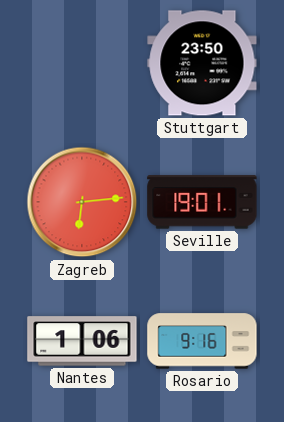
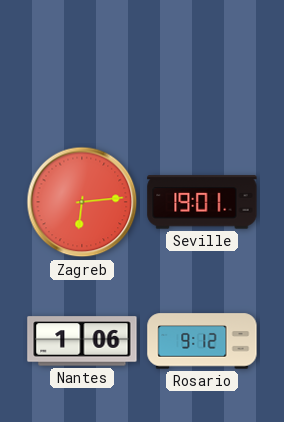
Stuttgart: 23:50 -> none (202, 63)
Rosario: 9:16 -> 9:12 (202, 341)
